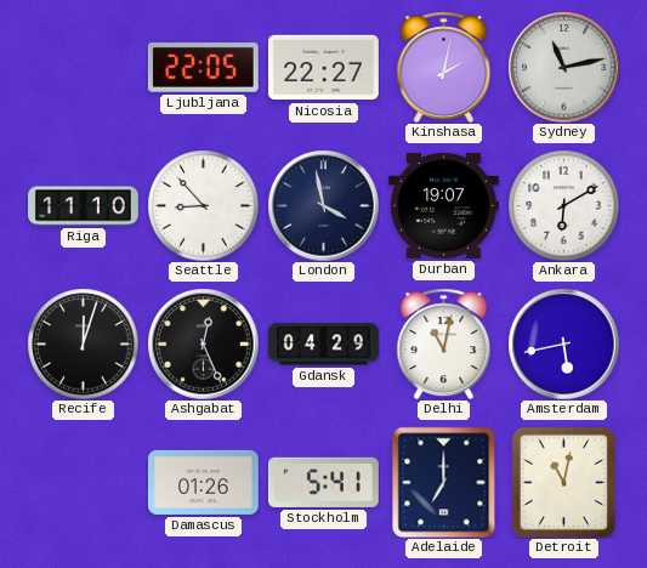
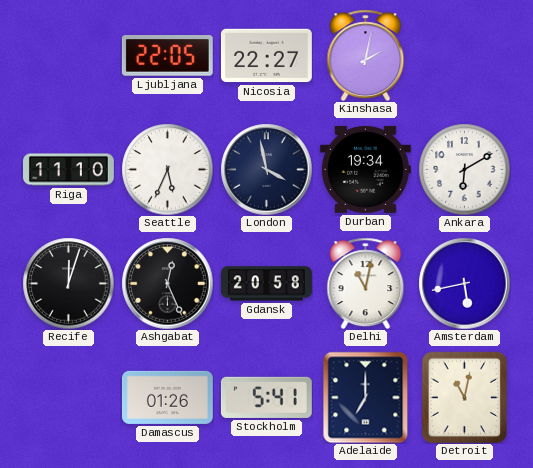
Sydney: 11:13 -> none (563, 67)
Seattle: 8:53 -> 5:34 (167, 169)
Durban: 19:07 -> 19:34 (365, 169)
Gdansk: 04:29 -> 20:58 (266, 284)
